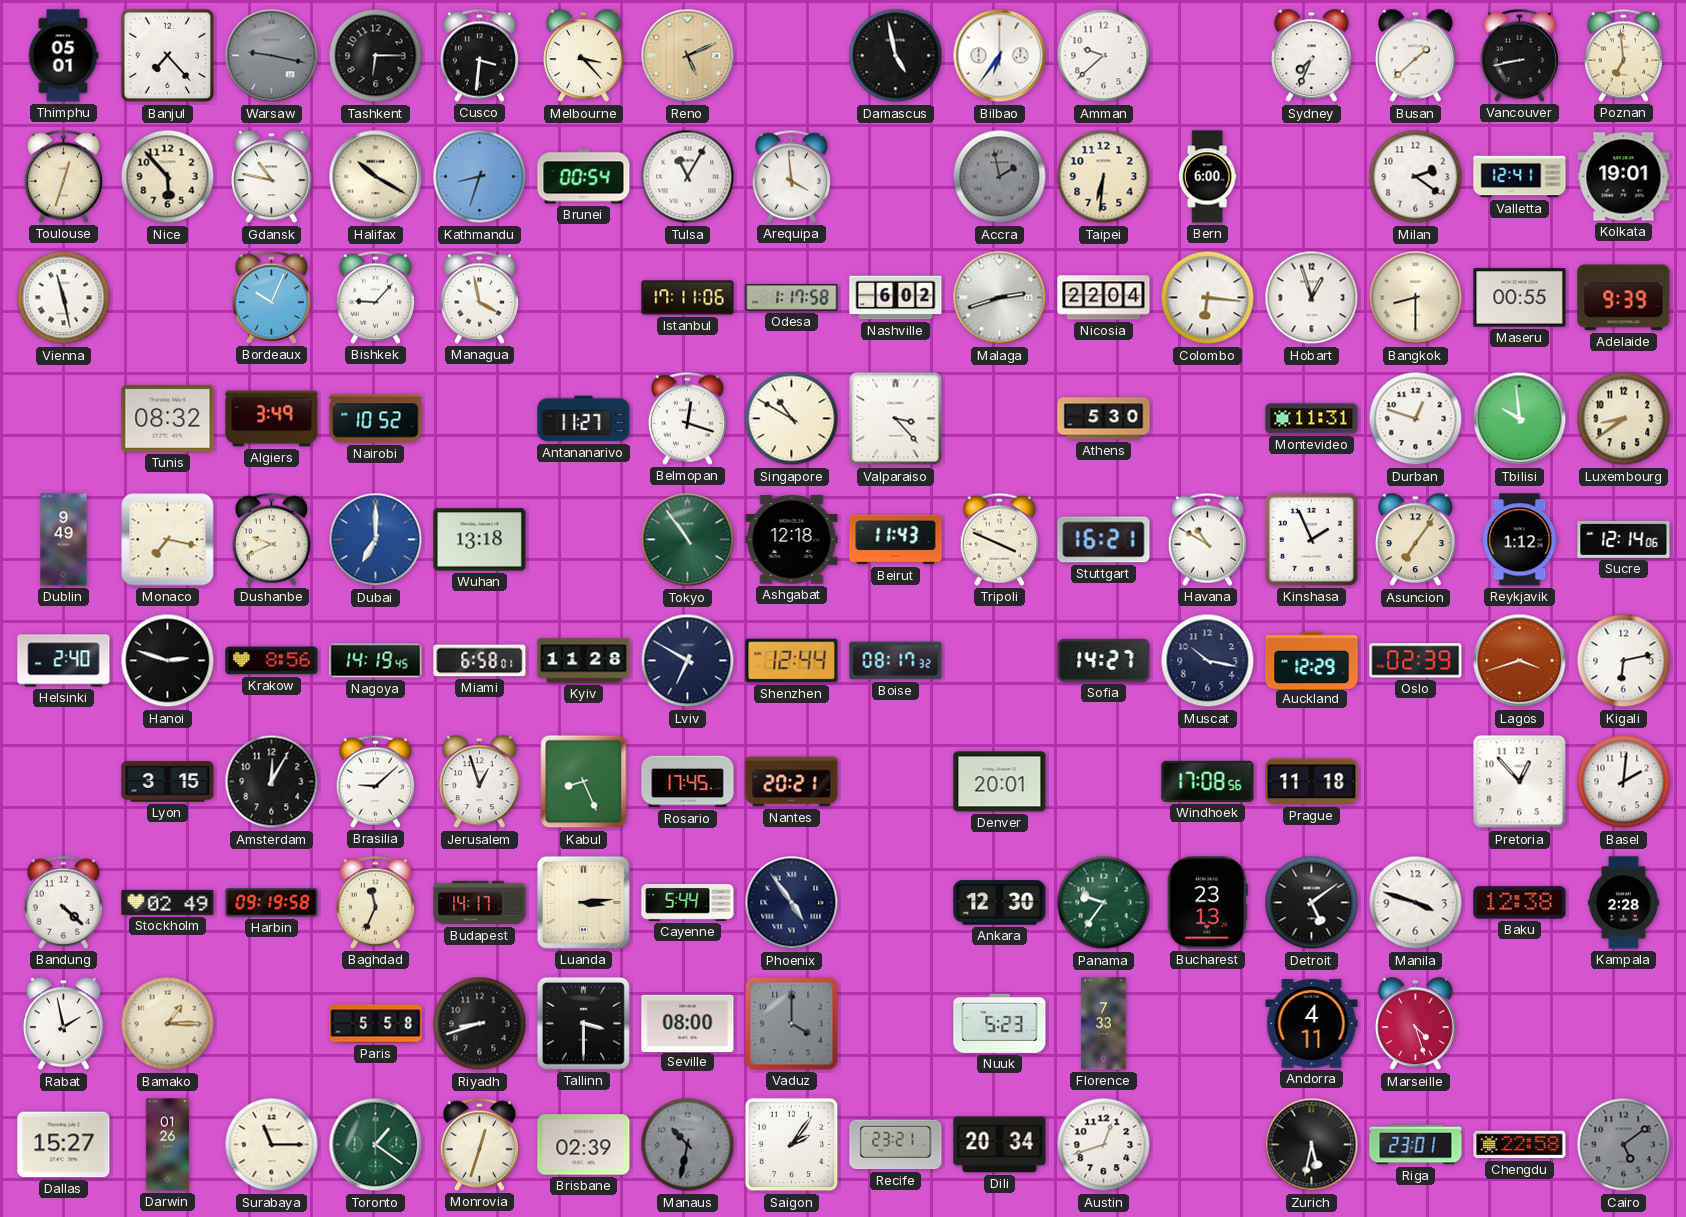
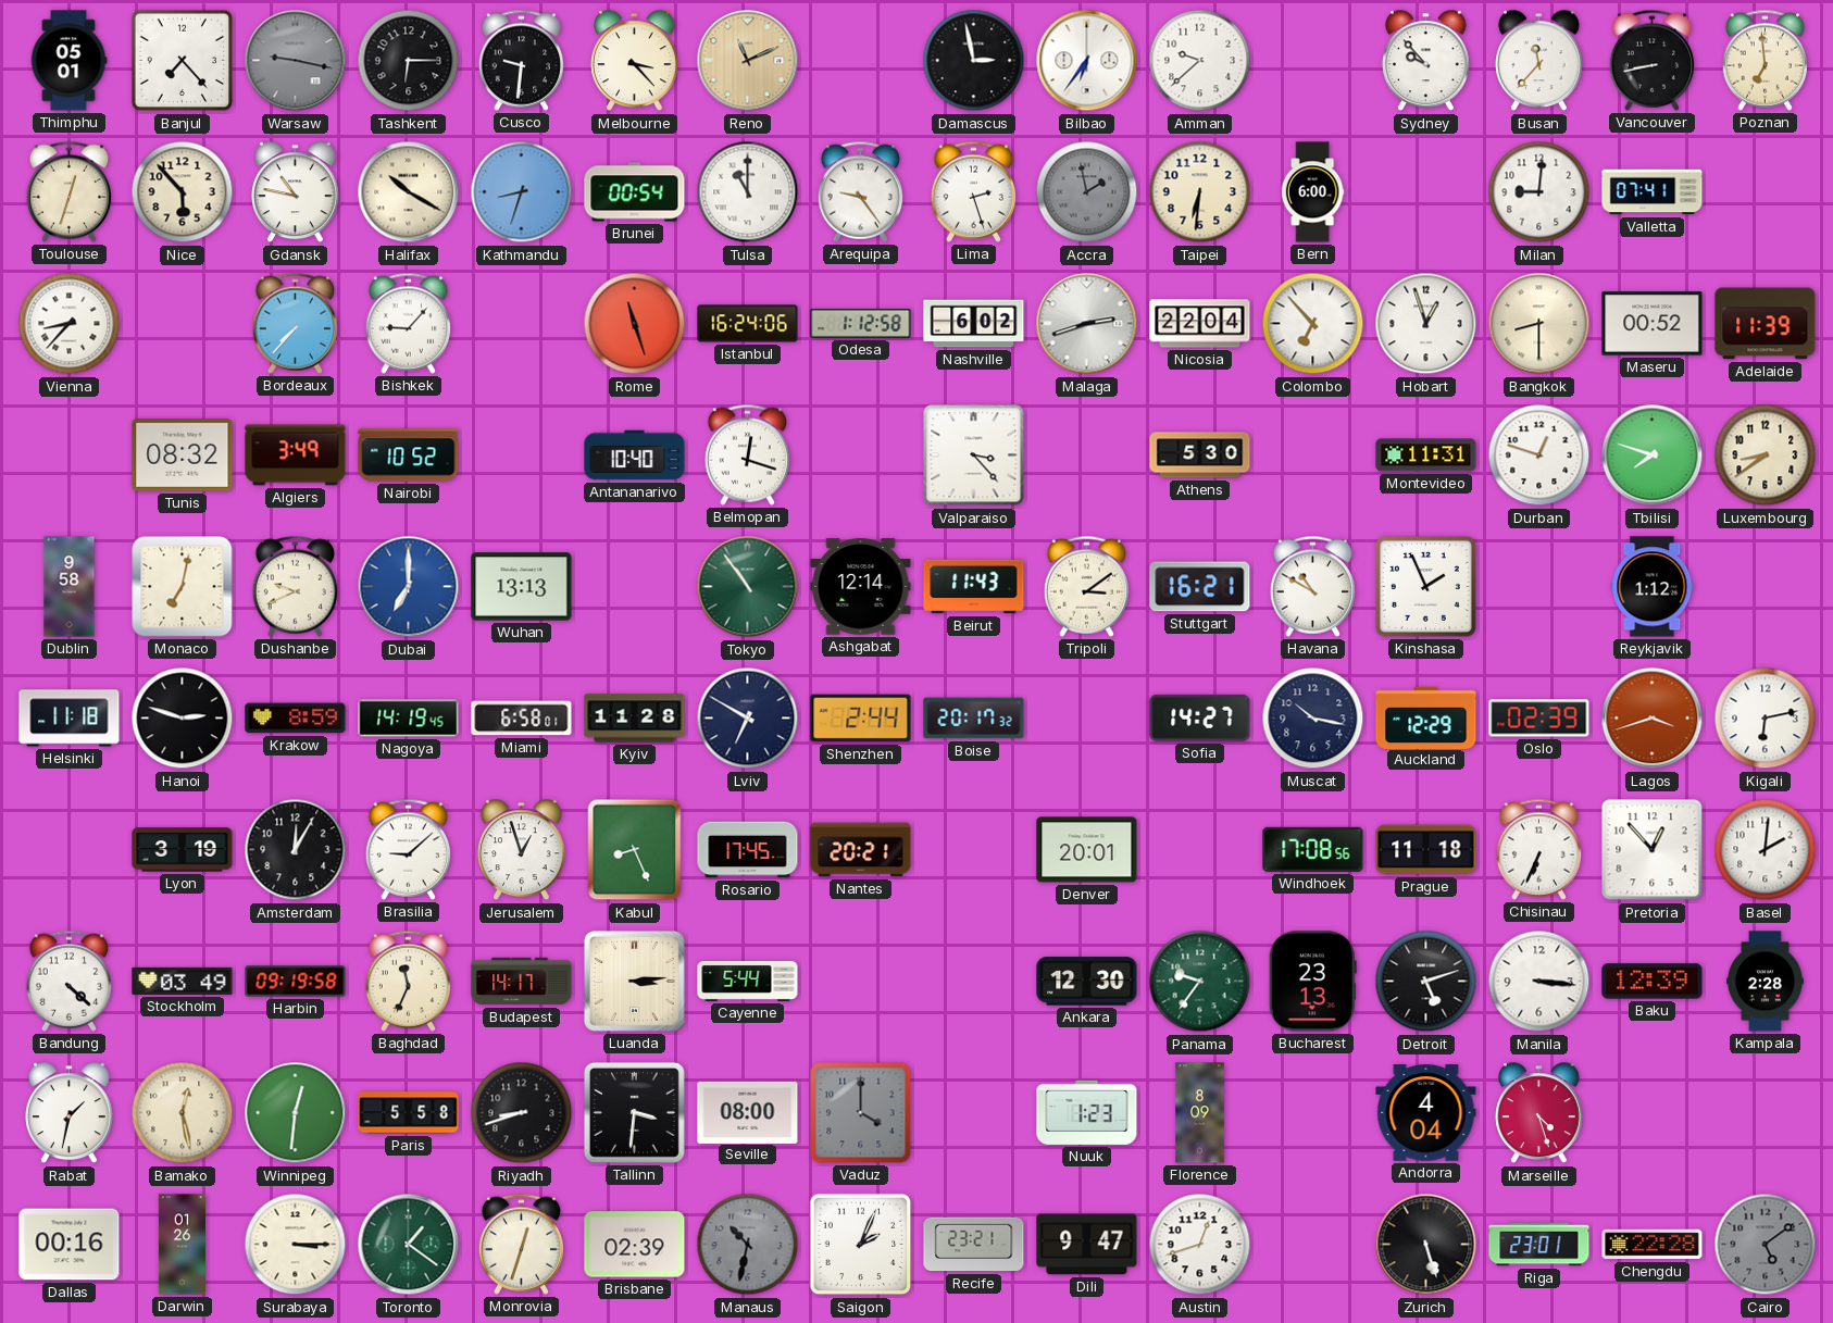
Cusco: 3:31 -> 9:31 (521, 60)
Reno: 5:11 -> 11:11 (748, 61)
Damascus: 4:58 -> 2:58 (974, 61)
Sydney: 7:34 -> 9:53 (1426, 61)
Busan: 1:38 -> 11:37 (1539, 61)
Tulsa: 11:05 -> 11:00 (748, 192)
Arequipa: 3:59 -> 9:24 (860, 191)
Lima: none -> 2:27 (973, 191)
Milan: 2:21 -> 9:01 (1539, 192)
Valletta: 12:41 -> 07:41 (1653, 192)
Kolkata: 19:01 -> none (1624, 177)
Vienna: 11:28 -> 8:37 (70, 324)
Bordeaux: 10:04 -> 7:37 (295, 323)
Managua: 3:58 -> none (479, 297)
Rome: none -> 11:27 (635, 324)
Istanbul: 17:11 -> 16:24 (748, 324)
Odesa: 1:17 -> 1:12 (861, 324)
Colombo: 6:16 -> 6:53 (1313, 324)
Maseru: 00:55 -> 00:52 (1653, 324)
Adelaide: 9:39 -> 11:39 (1766, 324)
Antananarivo: 11:27 -> 10:40 (635, 455)
Singapore: 10:50 -> none (792, 419)
Tbilisi: 9:59 -> 7:48 (1653, 455)
Dublin: 9:49 -> 9:58 (70, 587)
Monaco: 7:17 -> 7:02 (183, 587)
Wuhan: 13:18 -> 13:13 (522, 587)
Ashgabat: 12:18 -> 12:14 (861, 587)
Tripoli: 3:49 -> 3:09 (1086, 586)
Asuncion: 7:06 -> none (1416, 540)
Sucre: 12:14 -> none (1624, 539)
Helsinki: 2:40 -> 11:18 (70, 719)
Krakow: 8:56 -> 8:59 (296, 719)
Shenzhen: 12:44 -> 2:44 (861, 719)
Boise: 08:17 -> 20:17 (974, 719)
Lyon: 3:15 -> 3:19 (183, 850)
Chisinau: none -> 6:34 (1538, 849)
Stockholm: 02:49 -> 03:49 (183, 981)
Phoenix: 4:54 -> none (792, 903)
Detroit: 5:09 -> 5:12 (1426, 982)
Manila: 3:48 -> 3:16 (1539, 982)
Baku: 12:38 -> 12:39 (1653, 982)
Rabat: 1:58 -> 1:32 (70, 1113)
Bamako: 1:15 -> 12:28 (183, 1113)
Winnipeg: none -> 12:31 (296, 1113)
Tallinn: 3:30 -> 3:31 (634, 1112)
Nuuk: 5:23 -> 1:23 (1087, 1112)
Florence: 7:33 -> 8:09 (1200, 1113)
Andorra: 4:11 -> 4:04 (1426, 1113)
Dallas: 15:27 -> 00:16 (70, 1245)
Surabaya: 11:15 -> 3:15 (296, 1245)
Saigon: 2:06 -> 2:04 (861, 1245)
Dili: 20:34 -> 9:47 (1087, 1245)
Zurich: 5:32 -> 5:27 (1426, 1245)
Chengdu: 22:58 -> 22:28 (1653, 1245)
